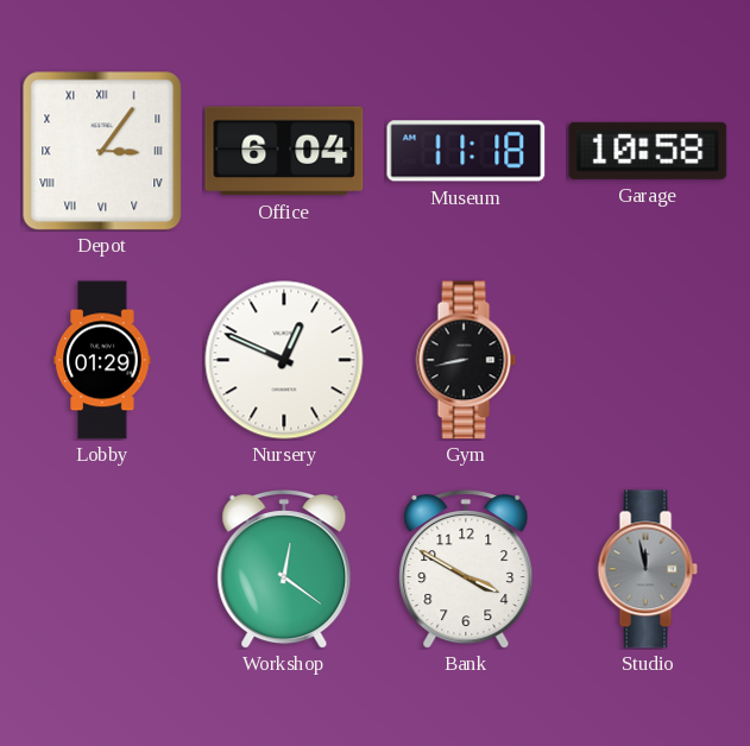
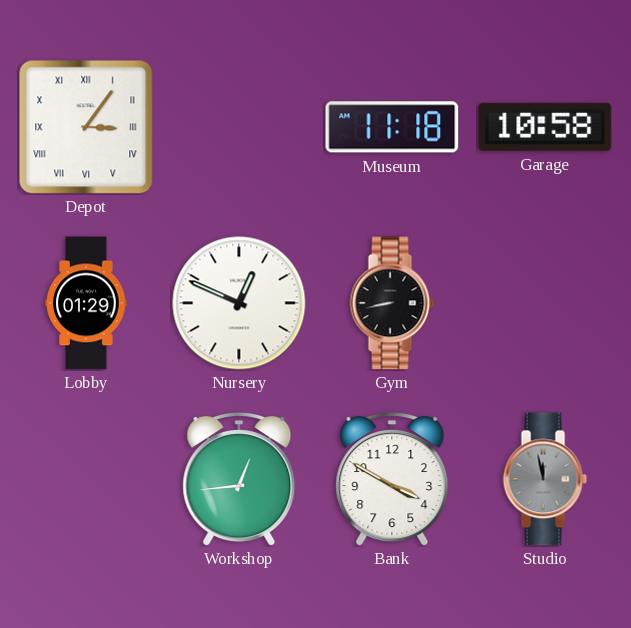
Office: 6:04 -> none (284, 151)
Workshop: 12:21 -> 12:44 (239, 480)
